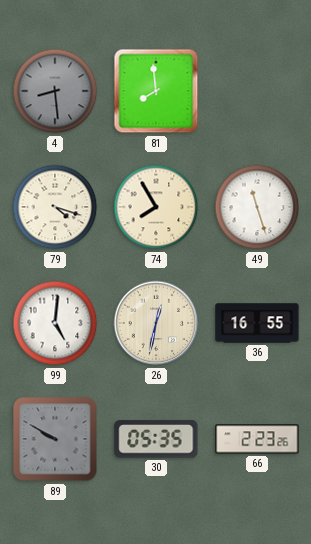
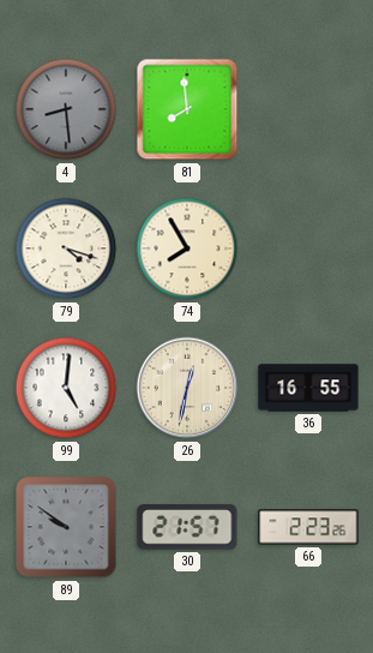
49: 11:27 -> none (257, 207)
89: 9:50 -> 9:51 (66, 527)
30: 05:35 -> 21:57 (187, 527)
